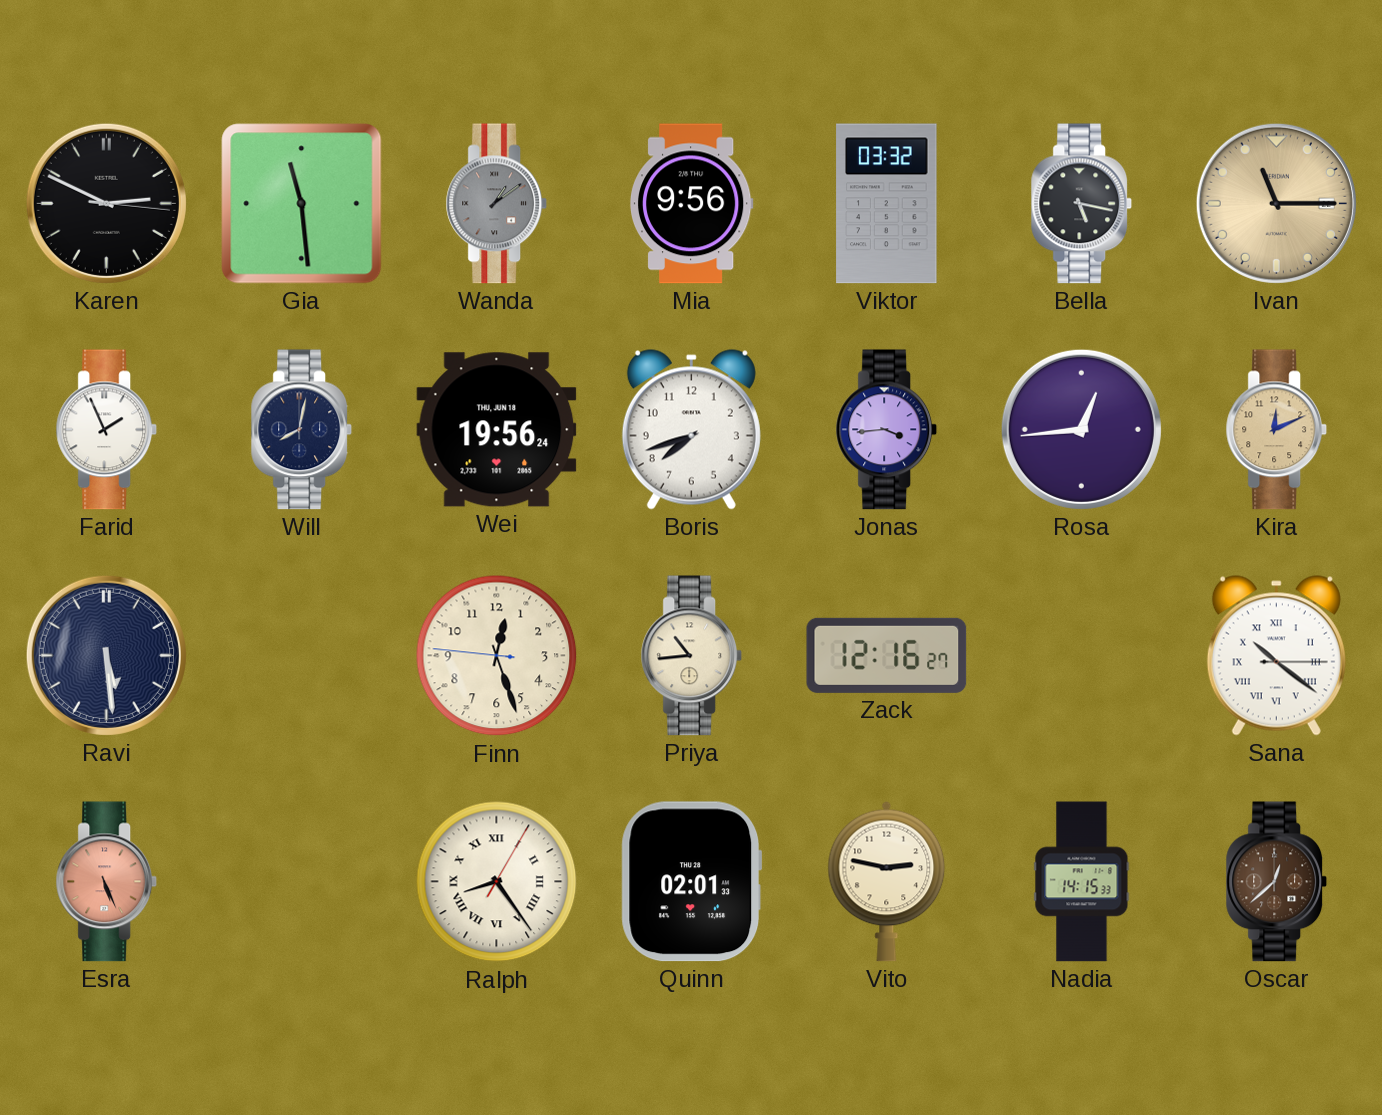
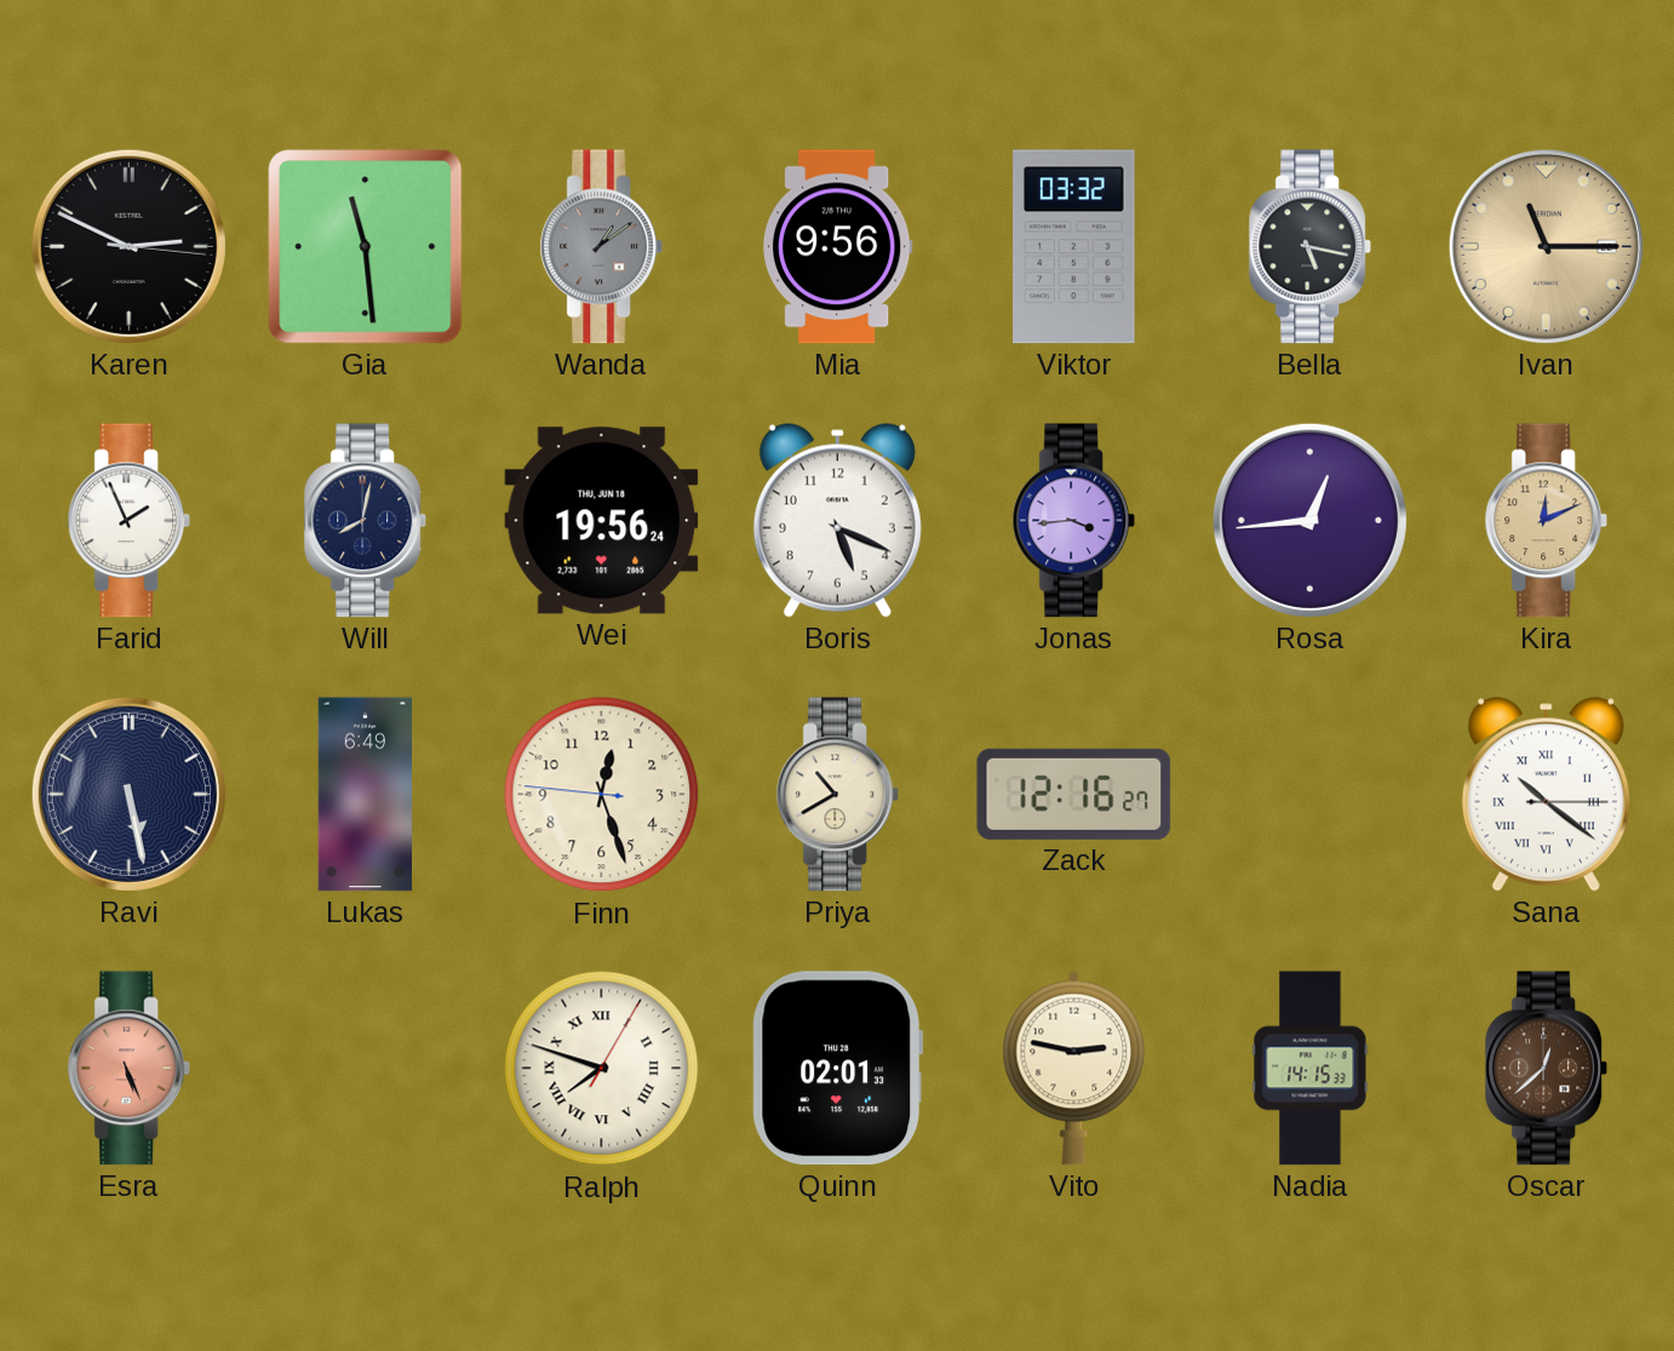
Boris: 7:42 -> 5:19 (837, 521)
Ravi: 5:29 -> 5:28 (128, 794)
Lukas: none -> 6:49 (365, 795)
Priya: 10:44 -> 10:40 (838, 795)
Ralph: 8:24 -> 7:48 (602, 1069)
